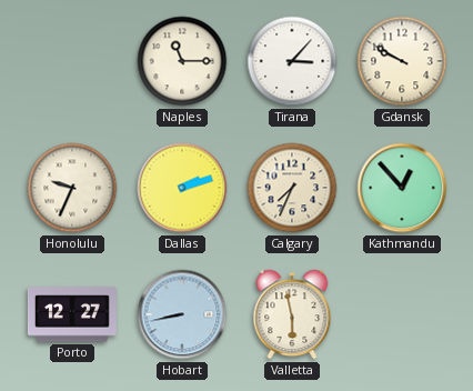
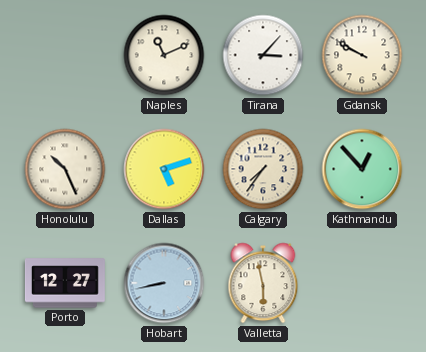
Naples: 11:15 -> 11:11 (164, 55)
Honolulu: 9:34 -> 10:26 (65, 169)
Dallas: 2:12 -> 5:12 (164, 169)
Calgary: 7:34 -> 7:36 (263, 169)
